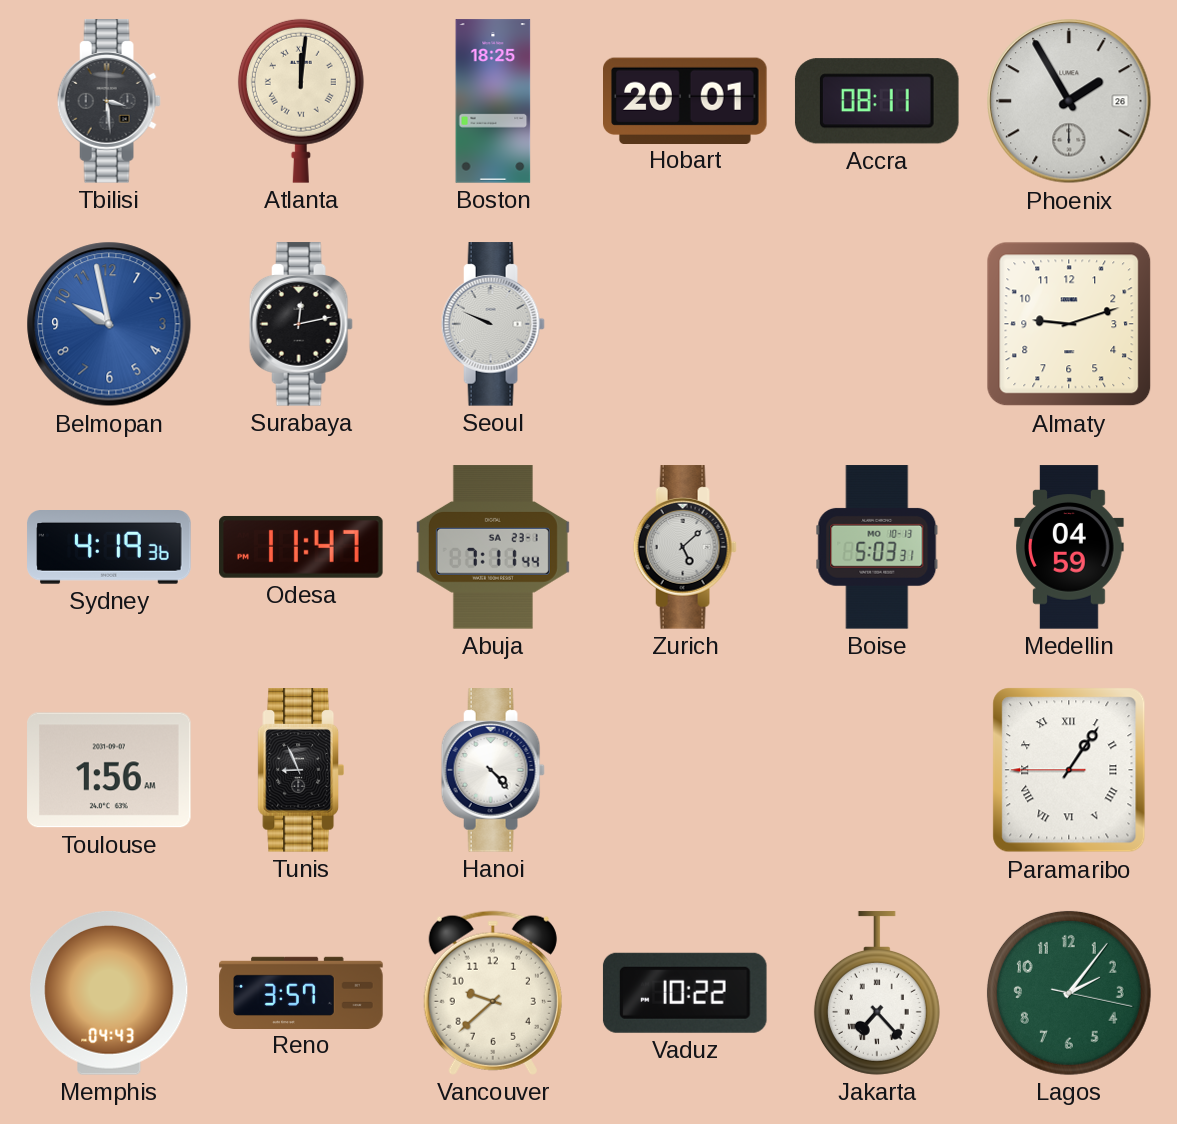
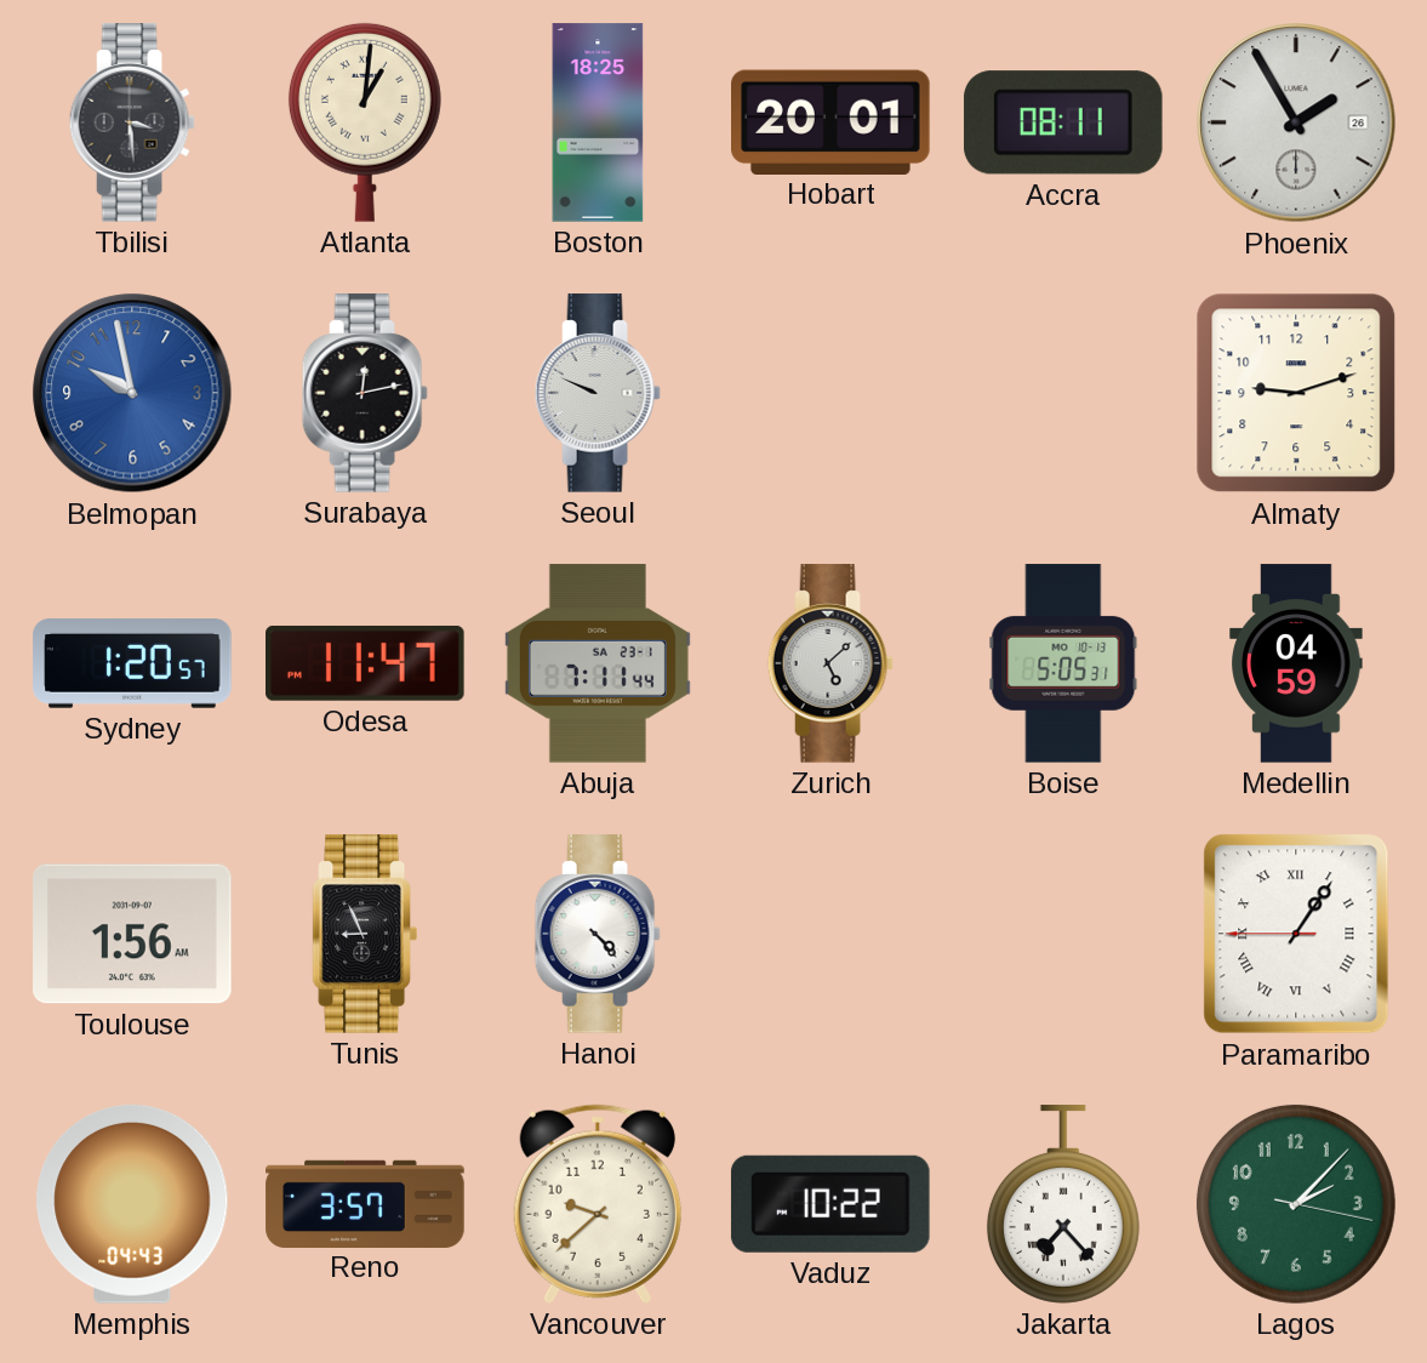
Atlanta: 12:01 -> 1:01 (365, 122)
Sydney: 4:19 -> 1:20 (132, 665)
Boise: 5:03 -> 5:05 (1063, 663)
Lagos: 2:06 -> 2:07 (1296, 1204)
